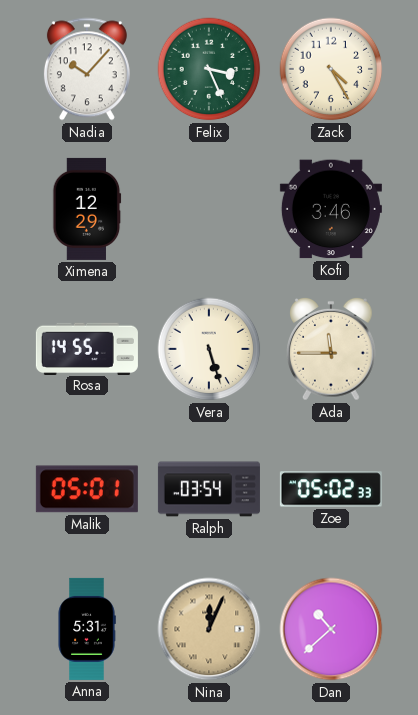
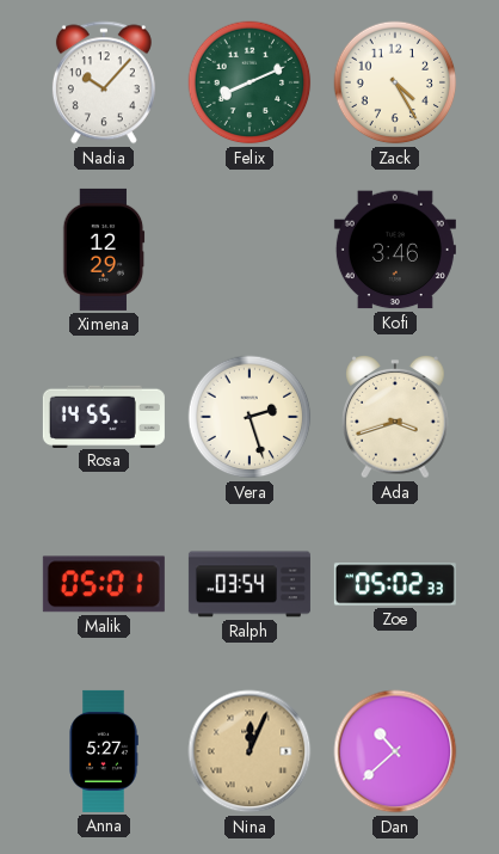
Felix: 3:26 -> 8:11 (249, 82)
Vera: 5:27 -> 2:27 (249, 417)
Ada: 11:45 -> 3:42 (396, 417)
Anna: 5:31 -> 5:27 (104, 751)
